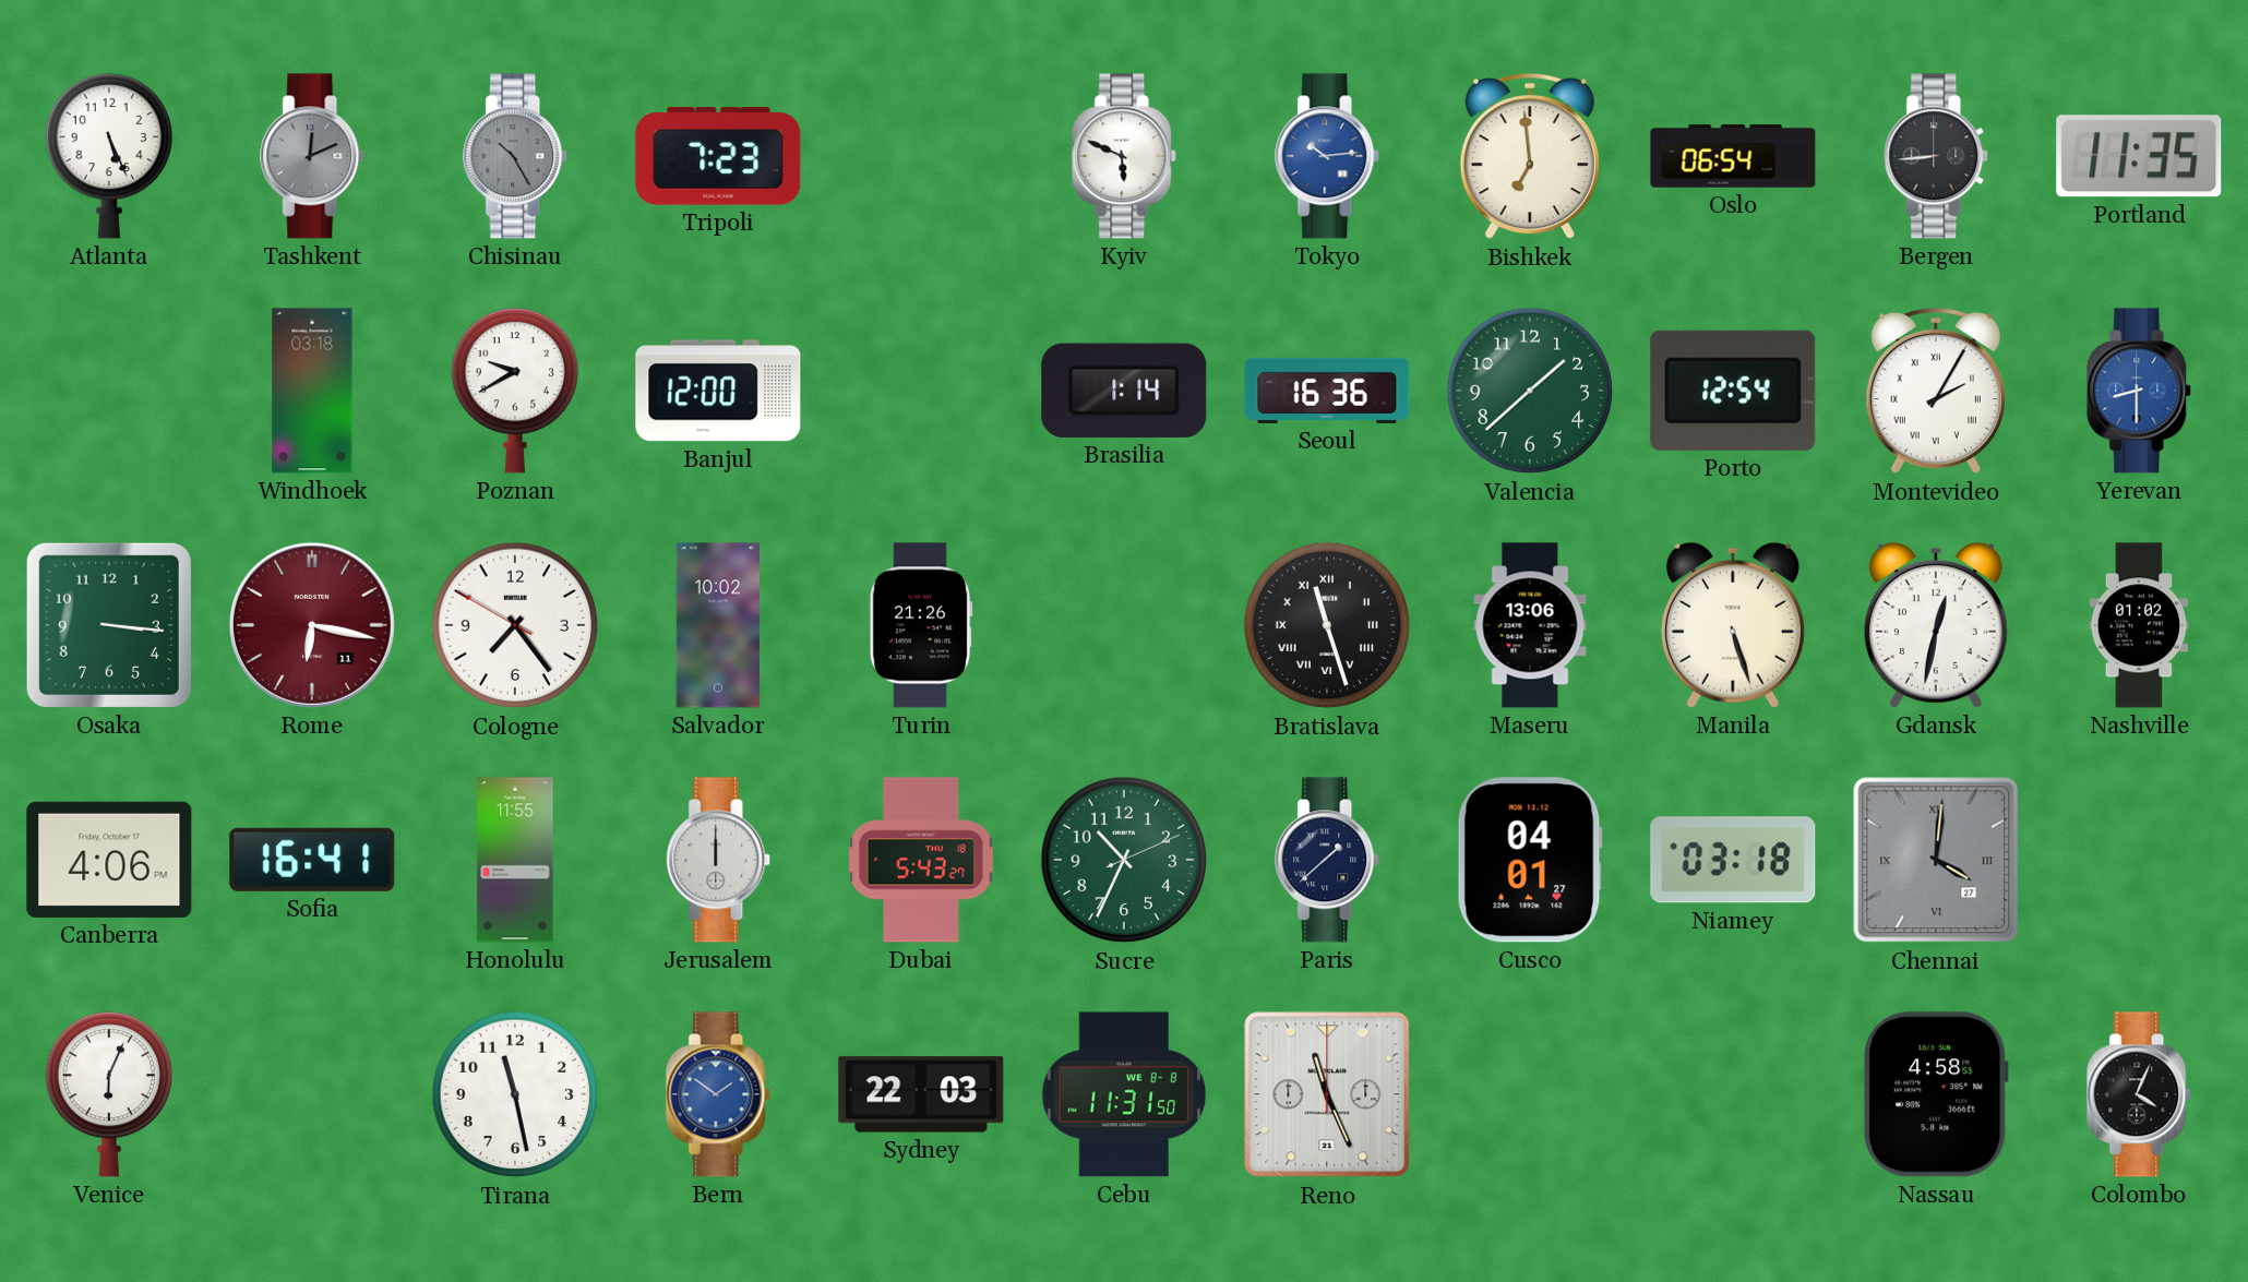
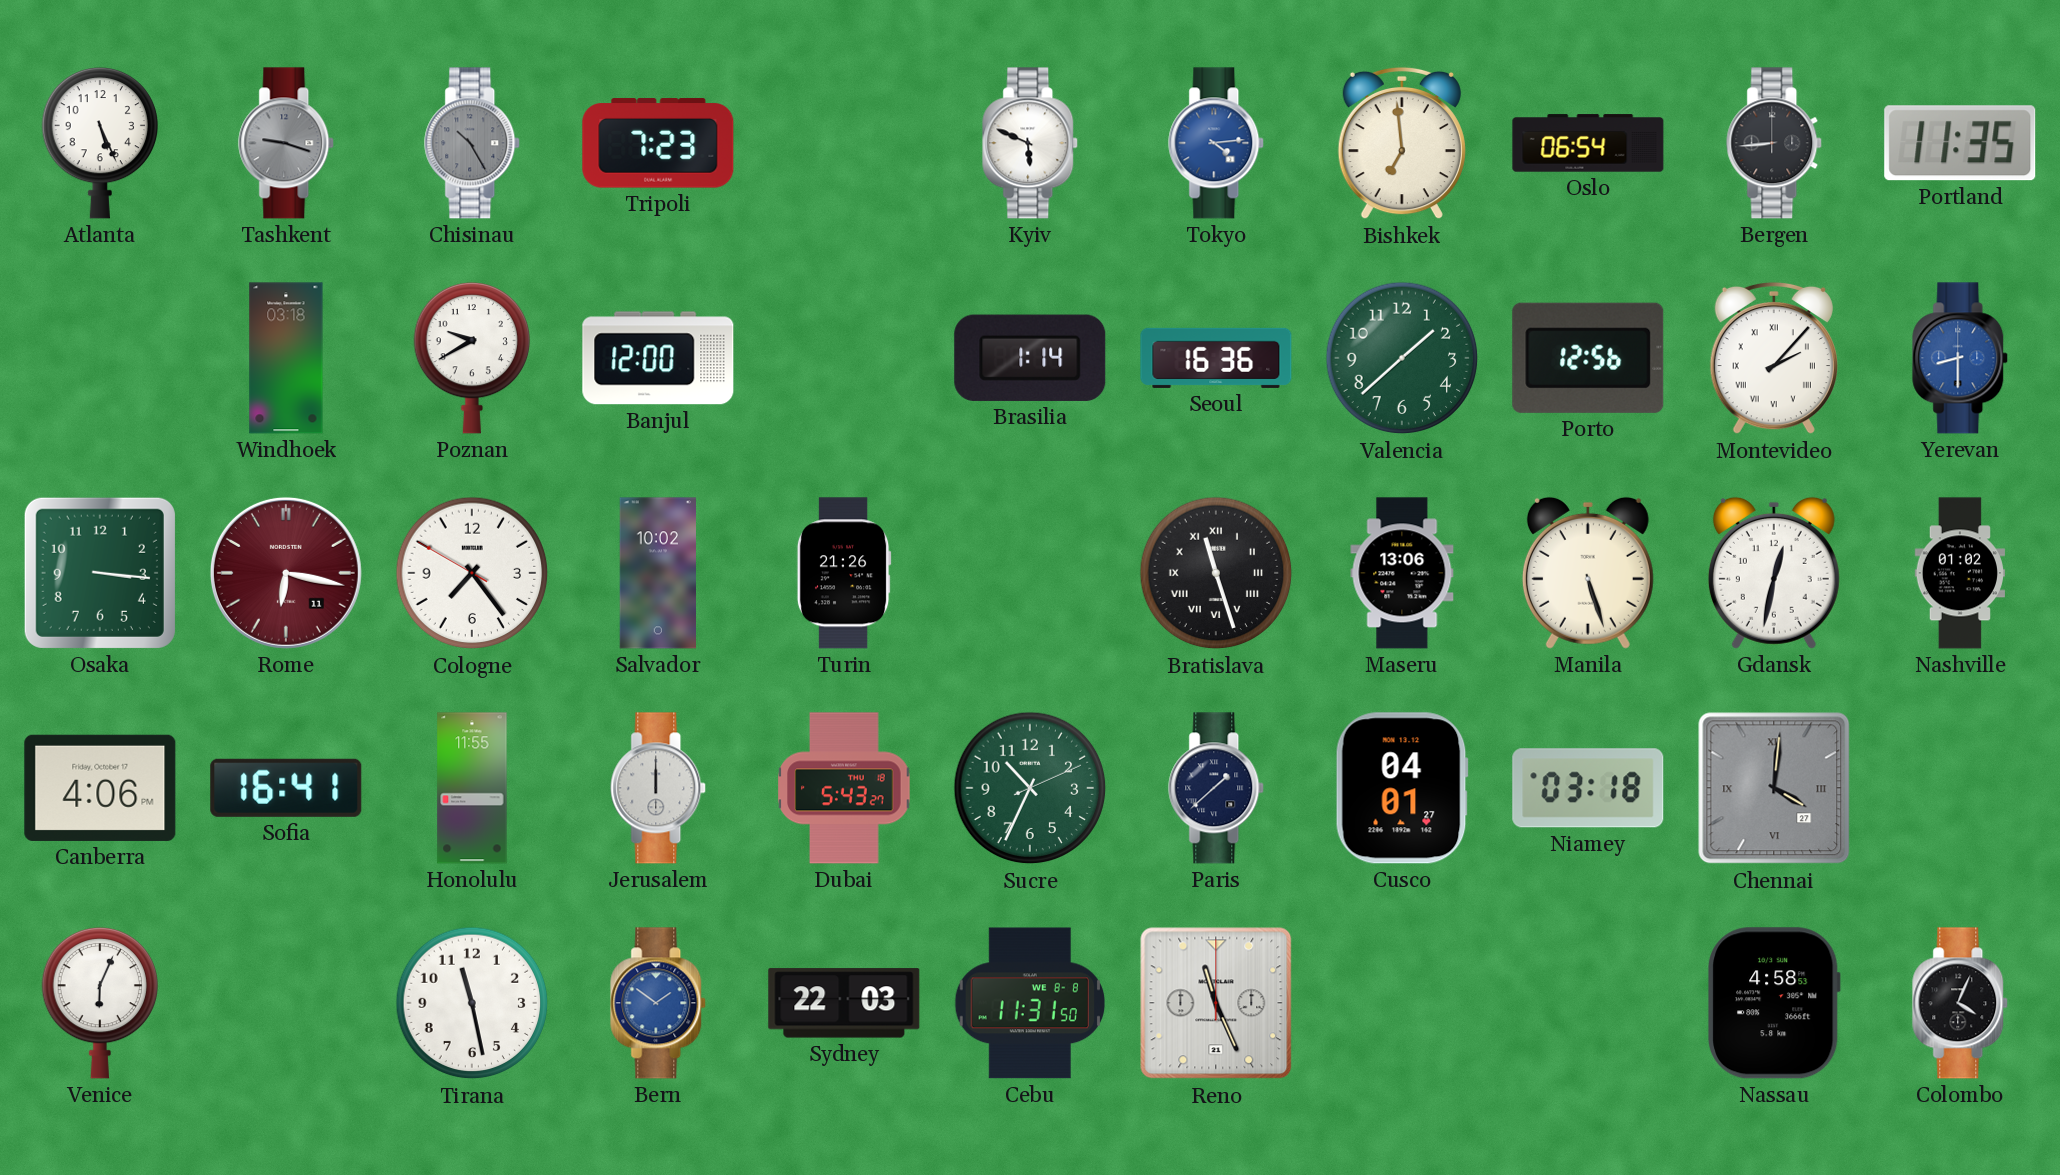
Tashkent: 12:11 -> 9:18 (287, 143)
Tokyo: 10:14 -> 4:14 (1217, 143)
Porto: 12:54 -> 12:56 (1588, 358)
Montevideo: 2:05 -> 2:07 (1774, 358)
